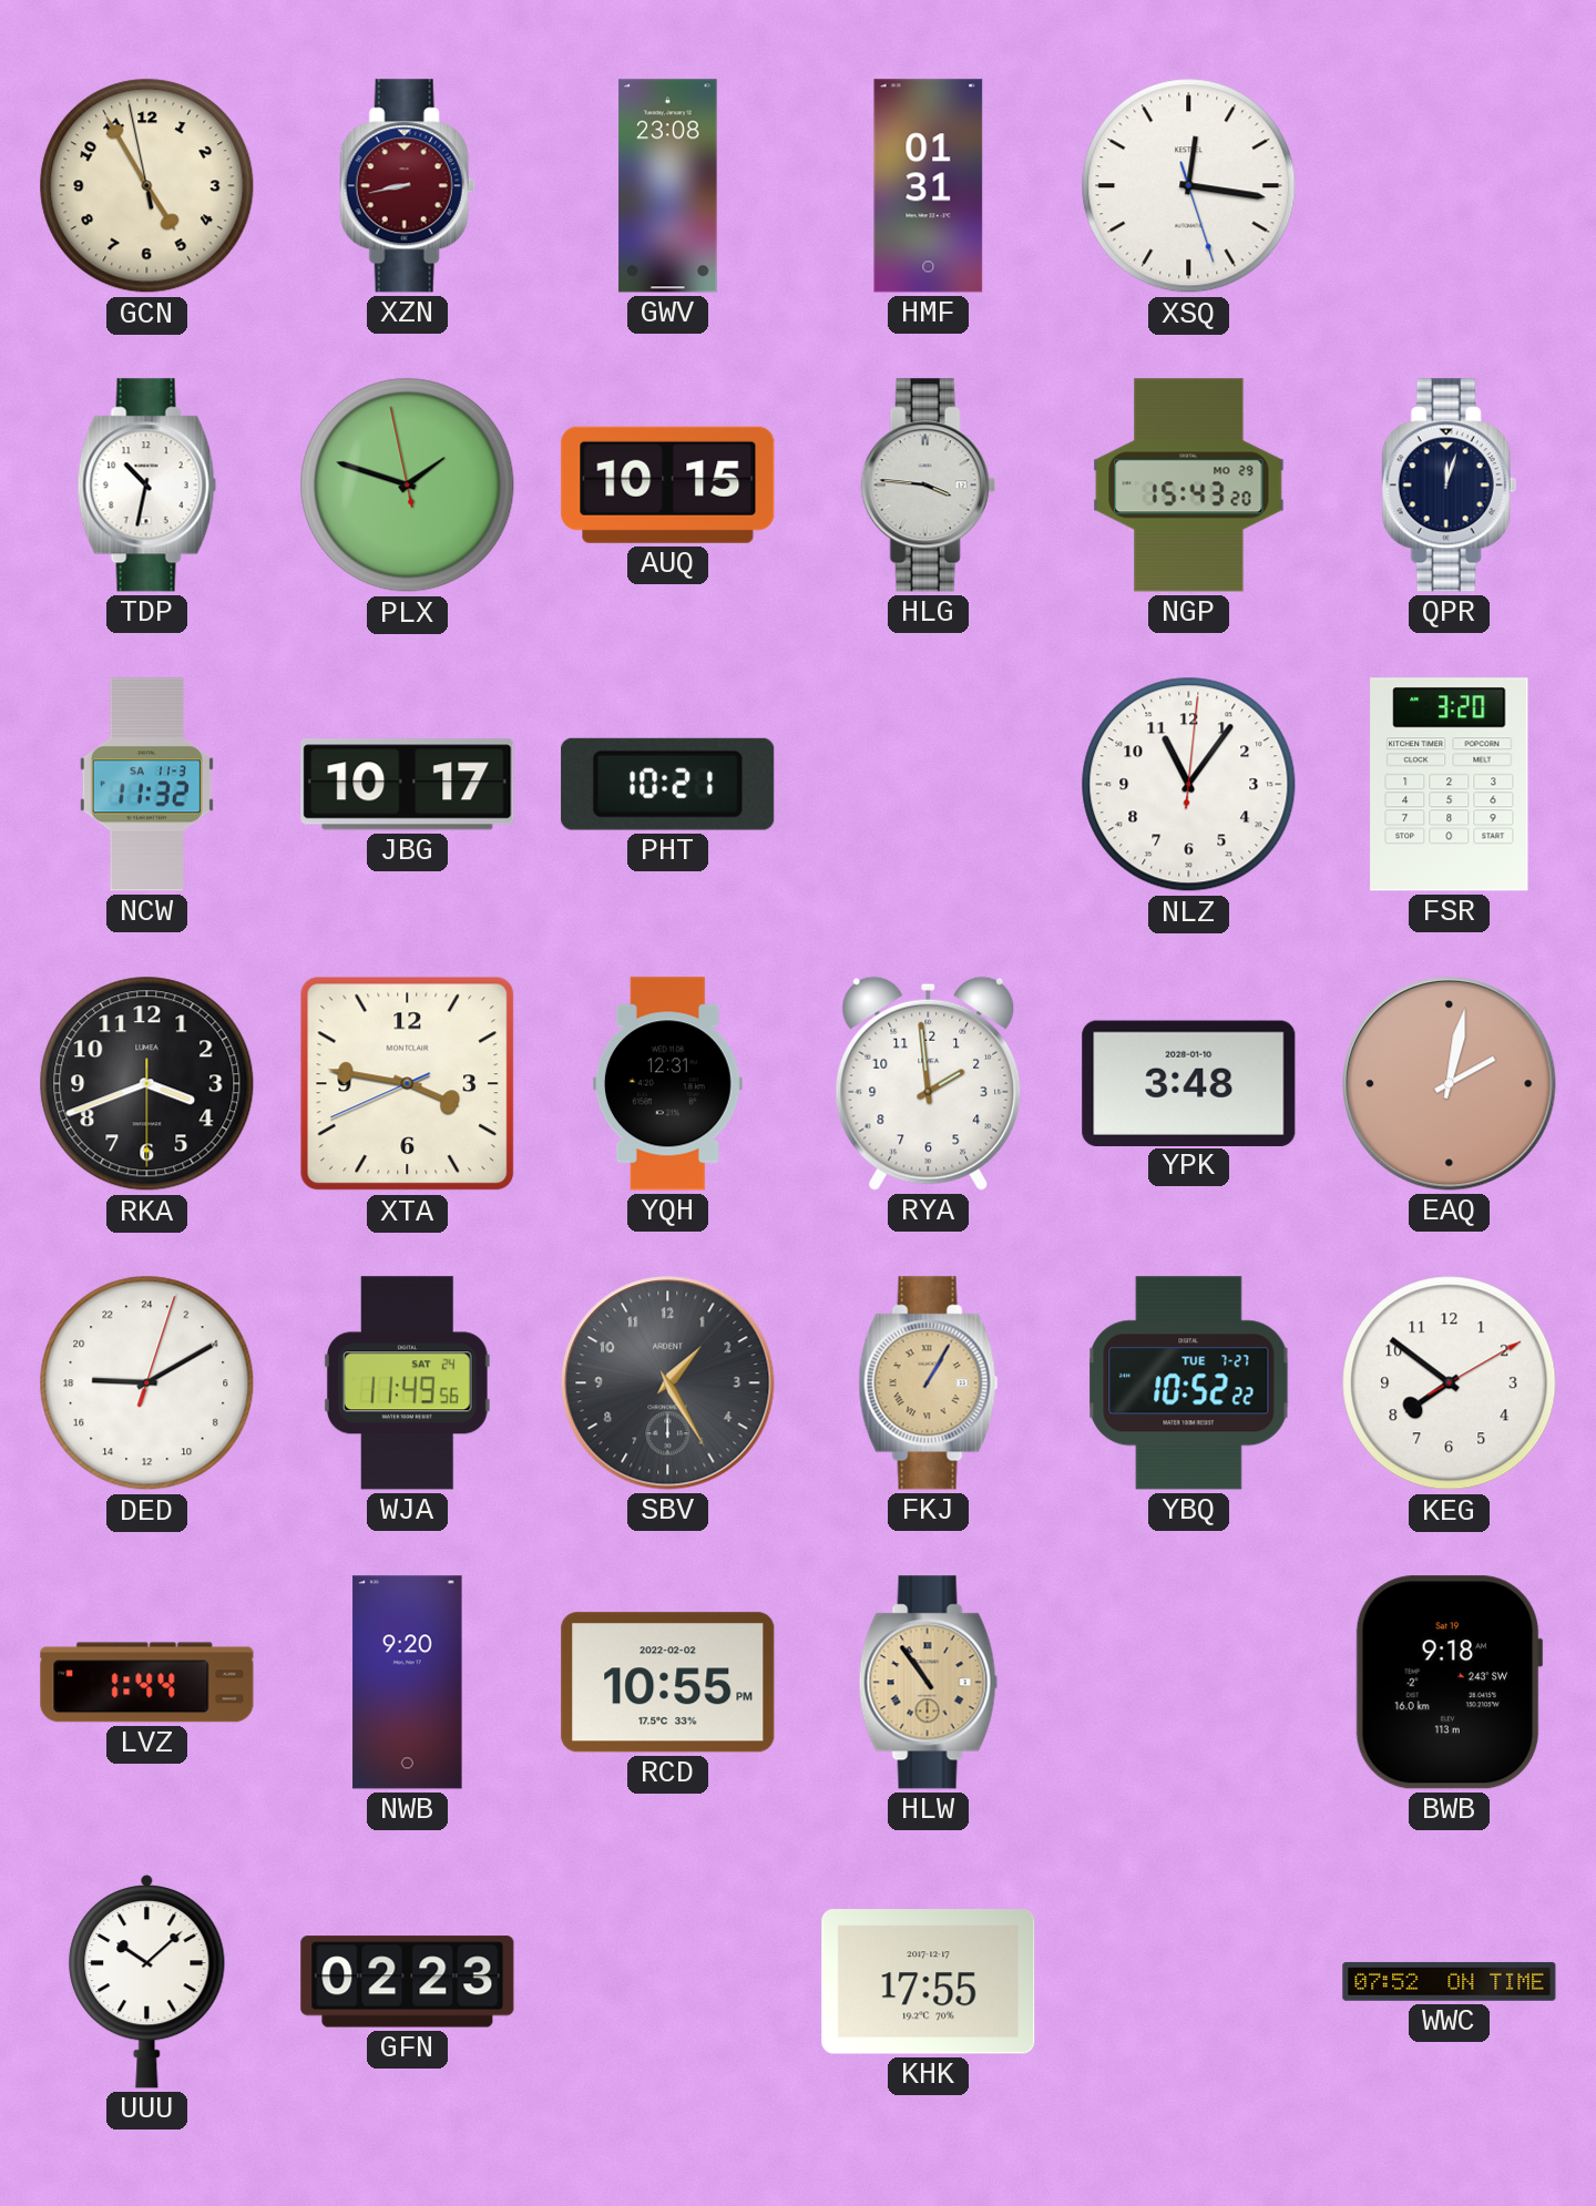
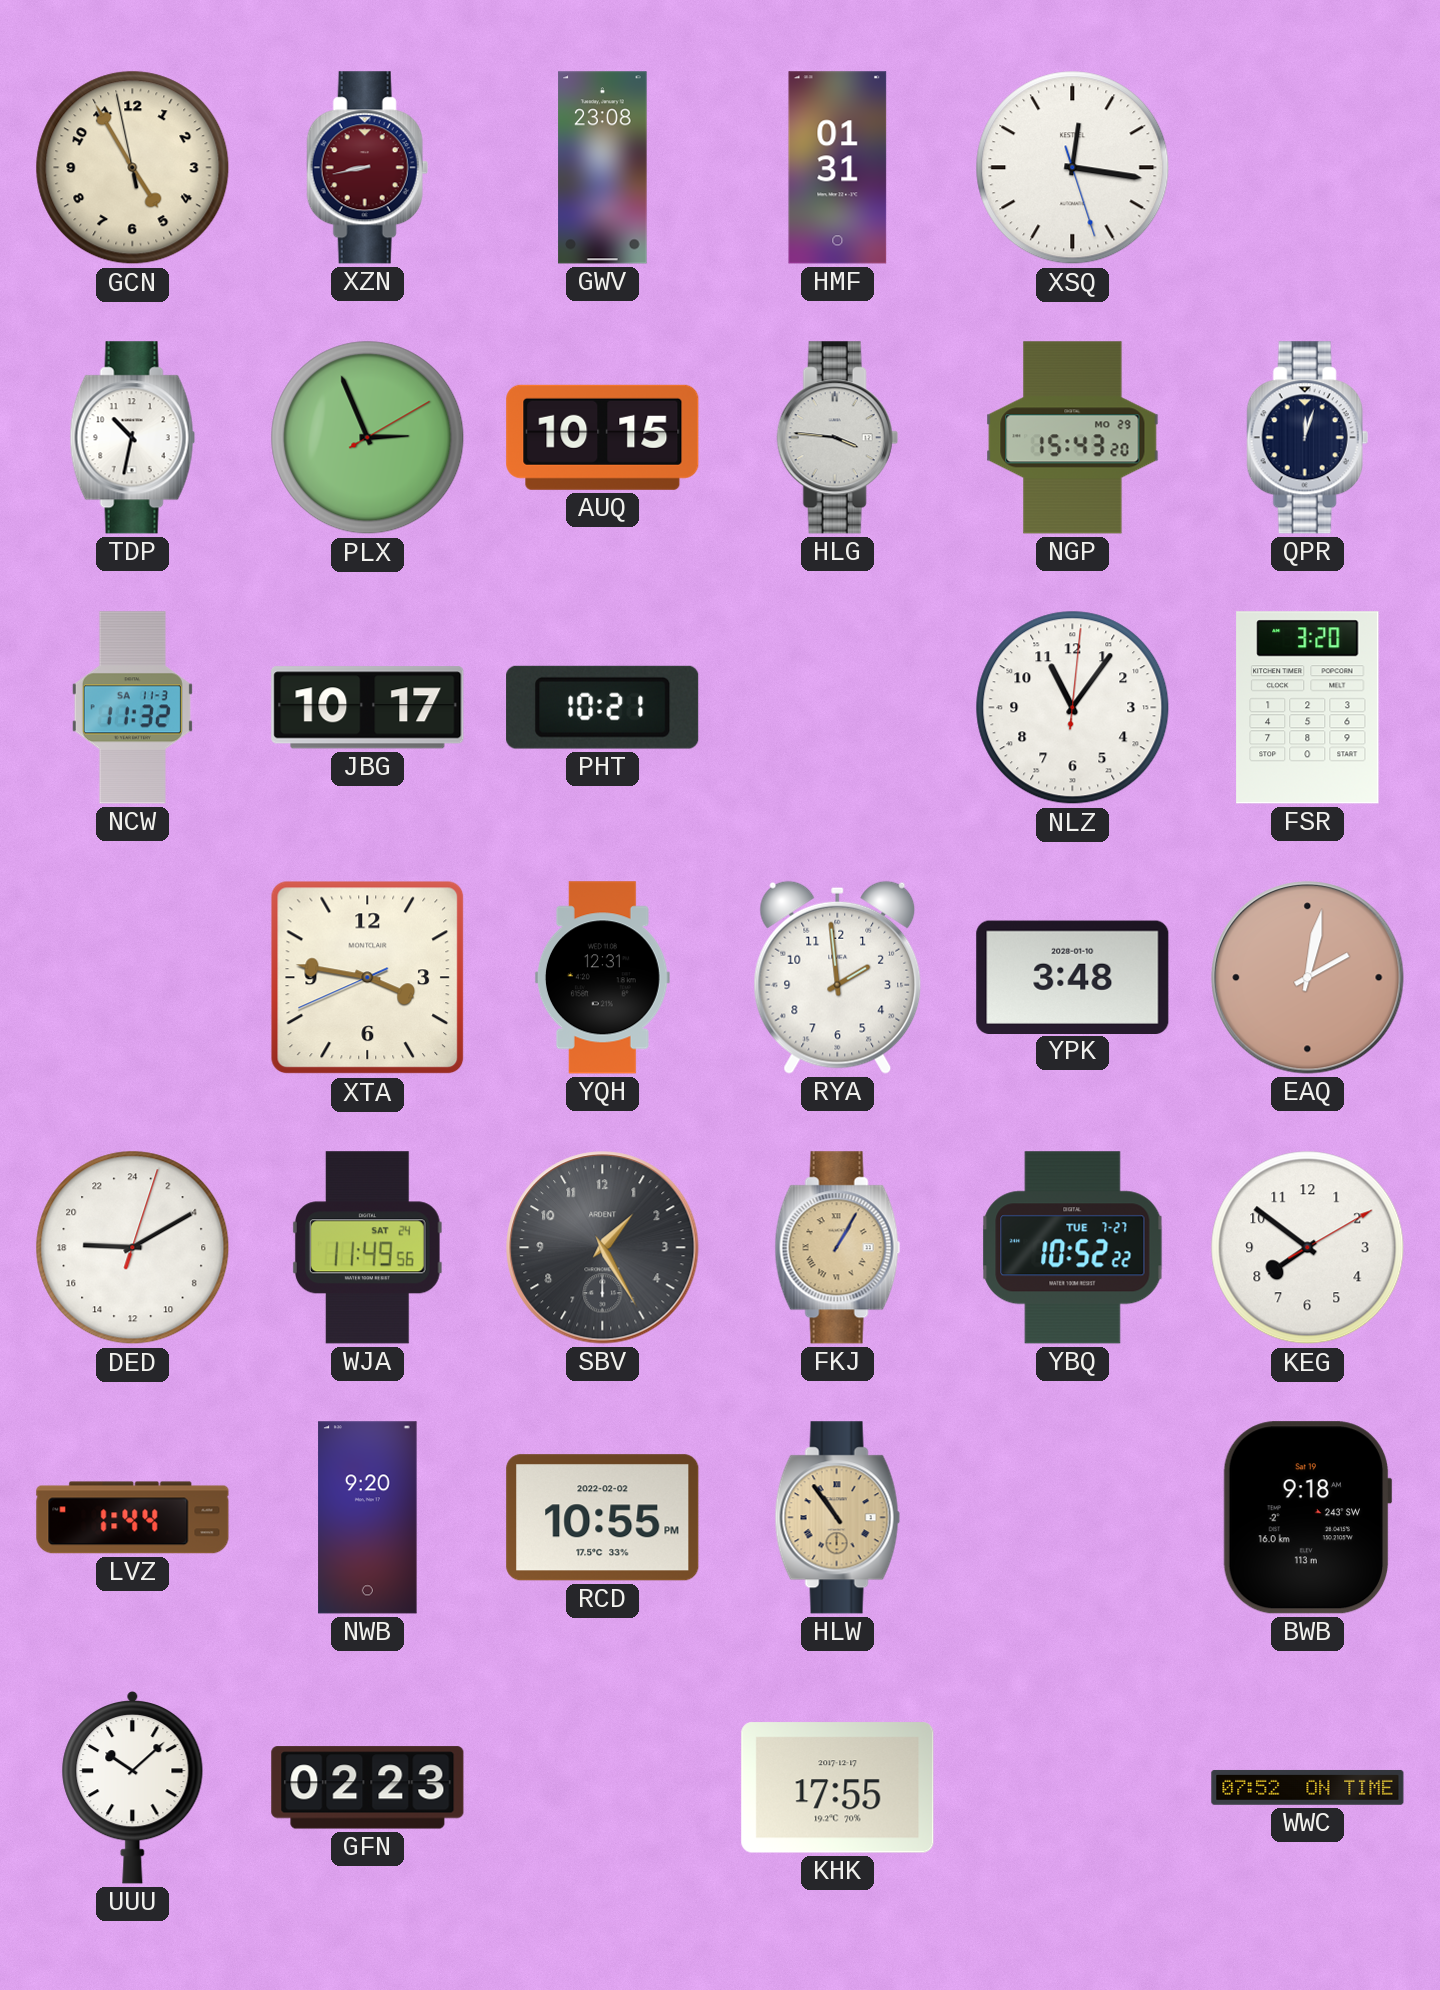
PLX: 1:47 -> 2:56 (368, 438)
RKA: 3:41 -> none (147, 1084)
